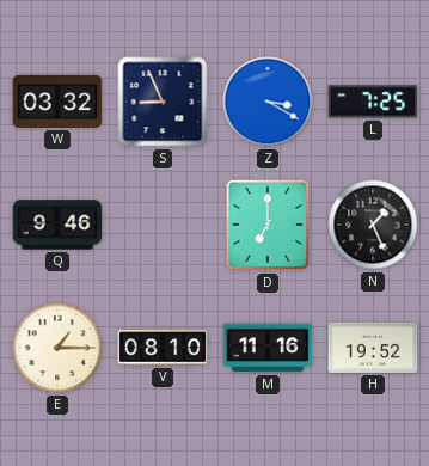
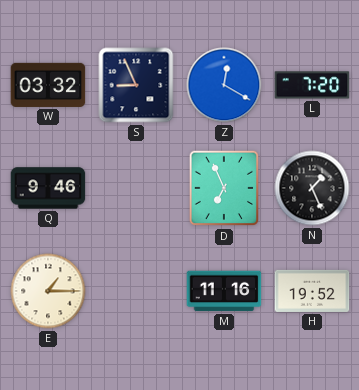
Z: 3:20 -> 12:20 (224, 85)
L: 7:25 -> 7:20 (312, 85)
D: 7:00 -> 6:56 (224, 188)
V: 08:10 -> none (163, 348)
